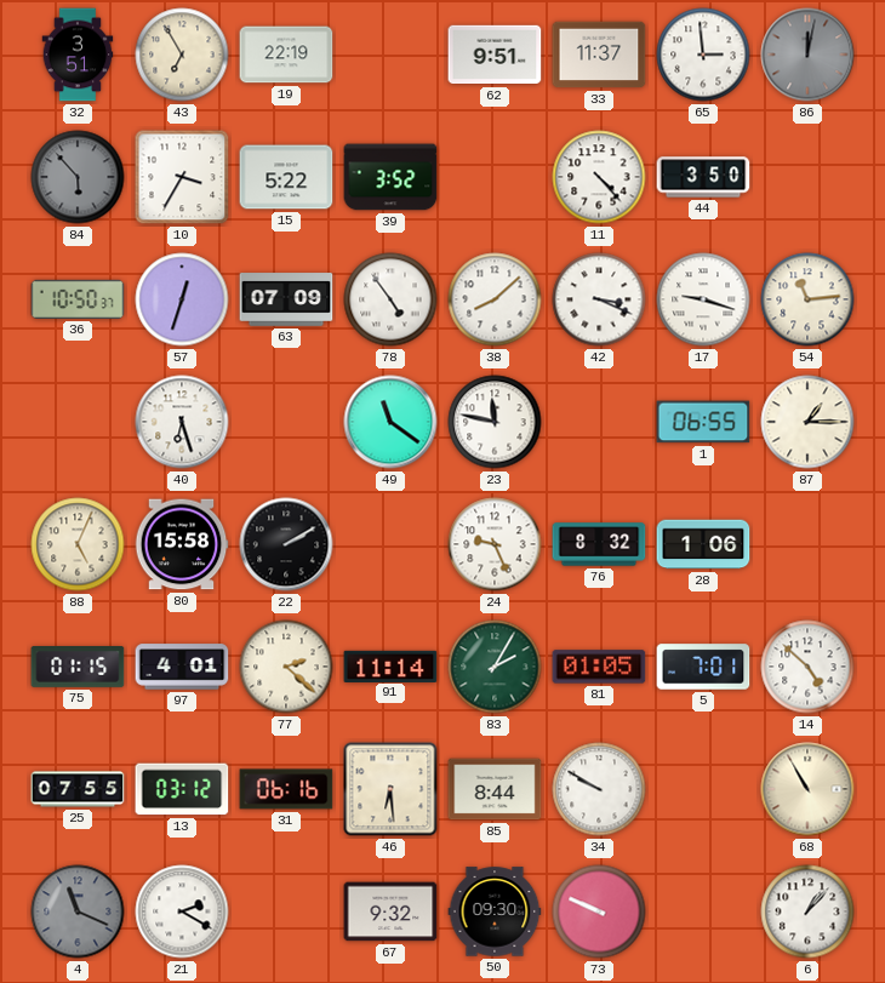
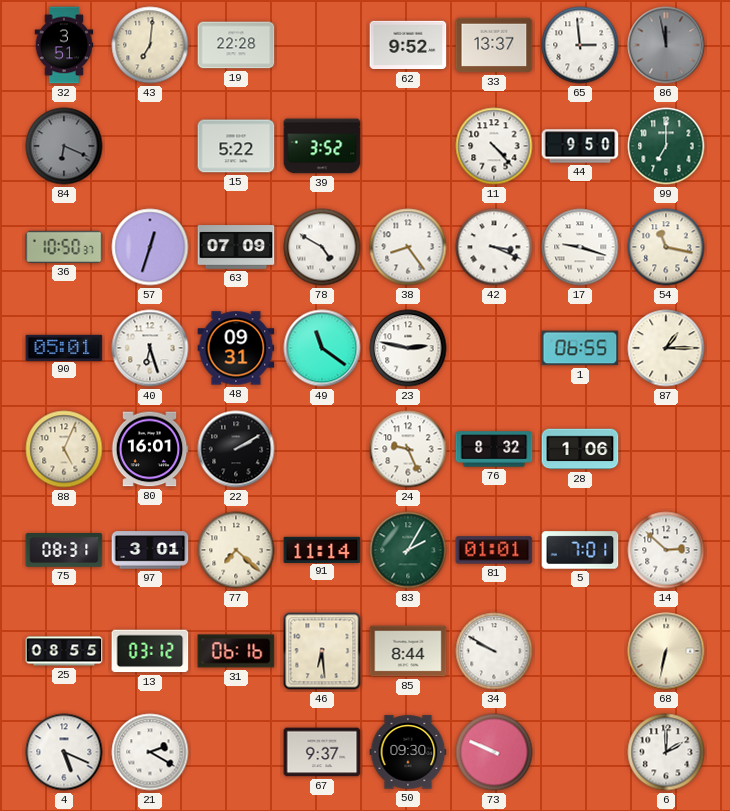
43: 6:55 -> 7:01 (150, 45)
19: 22:19 -> 22:28 (236, 45)
62: 9:51 -> 9:52 (408, 45)
33: 11:37 -> 13:37 (494, 45)
86: 12:02 -> 11:58 (666, 45)
84: 5:53 -> 6:19 (64, 146)
10: 3:35 -> none (182, 177)
44: 3:50 -> 9:50 (580, 146)
99: none -> 7:00 (666, 146)
78: 4:54 -> 4:50 (322, 247)
38: 8:08 -> 8:24 (408, 247)
54: 11:14 -> 11:17 (666, 247)
90: none -> 05:01 (64, 347)
48: none -> 09:31 (236, 348)
23: 11:47 -> 2:47 (408, 348)
80: 15:58 -> 16:01 (150, 449)
75: 01:15 -> 08:31 (64, 551)
97: 4:01 -> 3:01 (150, 550)
77: 2:22 -> 7:22 (236, 550)
81: 01:05 -> 01:01 (494, 550)
14: 4:52 -> 2:52 (666, 550)
25: 07:55 -> 08:55 (64, 651)
68: 10:55 -> 6:32 (666, 651)
4: 11:19 -> 5:19 (64, 752)
4 dial: grey -> white (64, 752)
67: 9:32 -> 9:37 (322, 752)
6: 1:07 -> 2:00 (666, 752)
